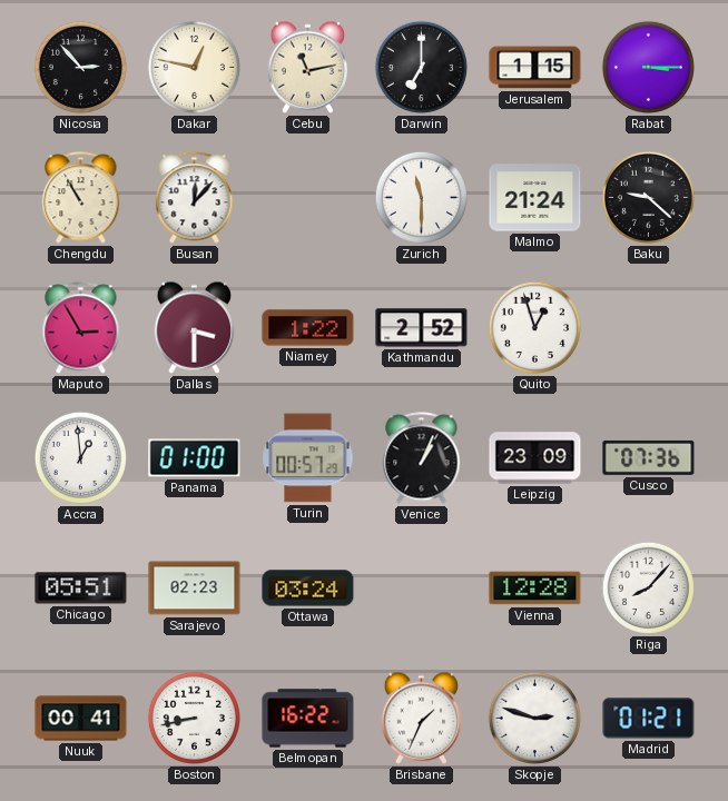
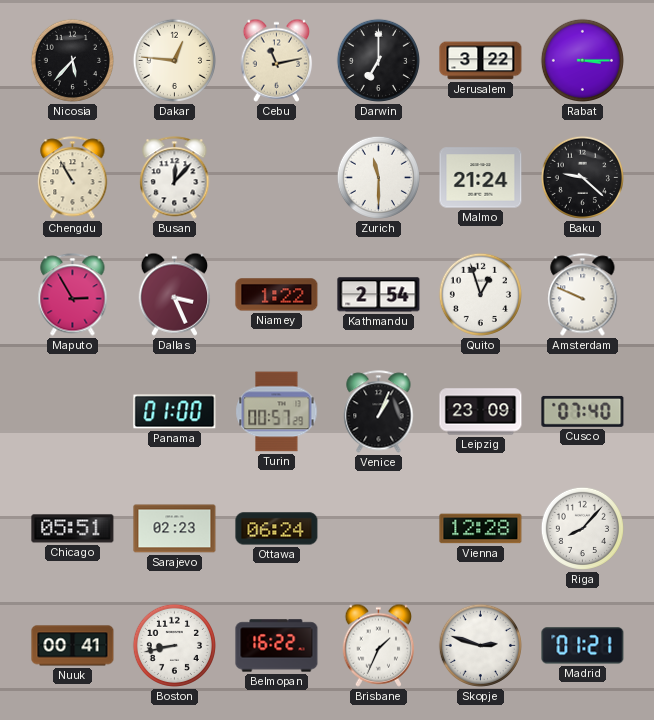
Nicosia: 2:53 -> 5:37 (72, 60)
Dakar: 12:47 -> 12:46 (174, 60)
Jerusalem: 1:15 -> 3:22 (481, 61)
Dallas: 3:30 -> 3:26 (175, 294)
Kathmandu: 2:52 -> 2:54 (379, 295)
Amsterdam: none -> 9:49 (583, 295)
Accra: 12:59 -> none (80, 457)
Cusco: 07:36 -> 07:40 (583, 411)
Ottawa: 03:24 -> 06:24 (277, 529)
